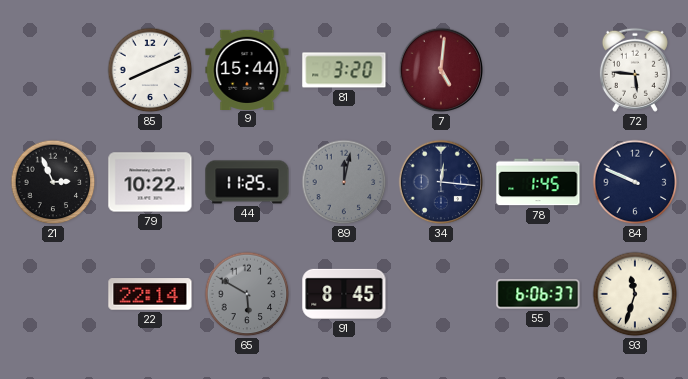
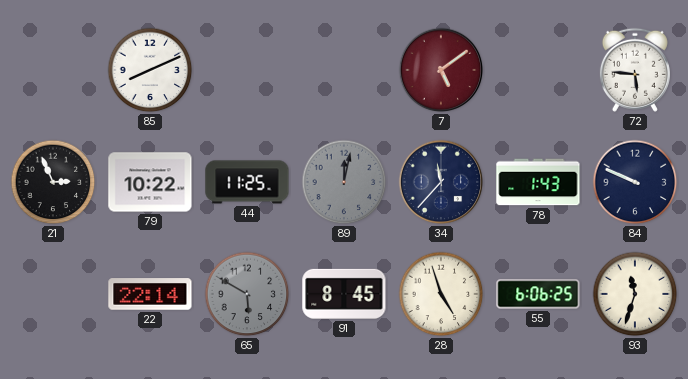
9: 15:44 -> none (247, 69)
81: 3:20 -> none (344, 70)
7: 5:01 -> 5:09 (441, 70)
34: 12:16 -> 11:37 (441, 182)
78: 1:45 -> 1:43 (538, 182)
28: none -> 4:57 (441, 294)
55: 6:06:37 -> 6:06:25 (538, 294)
